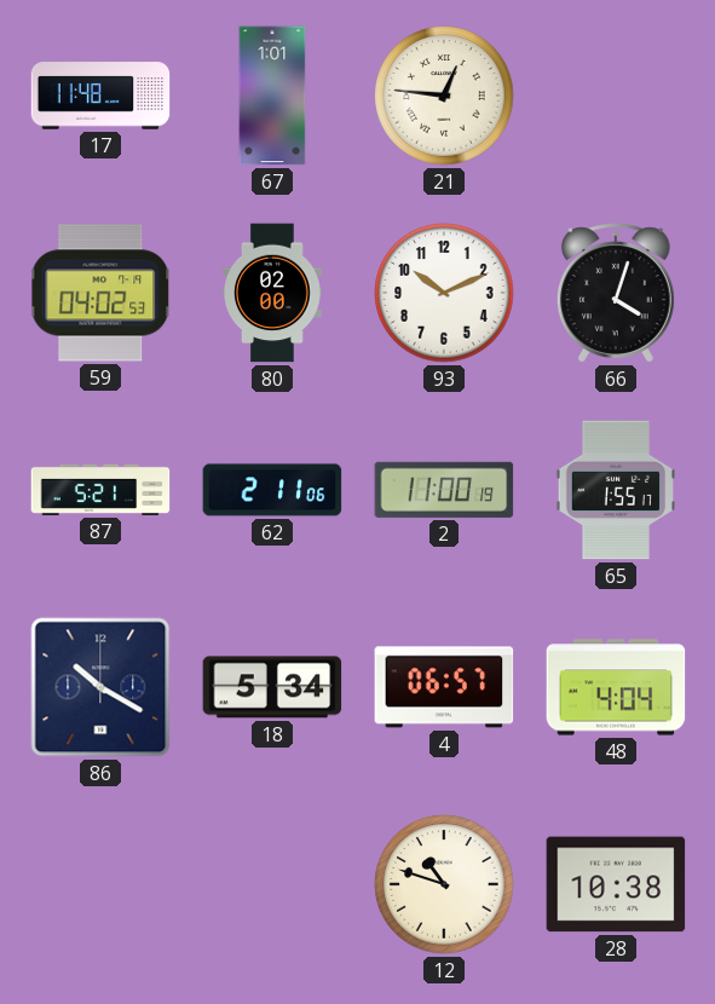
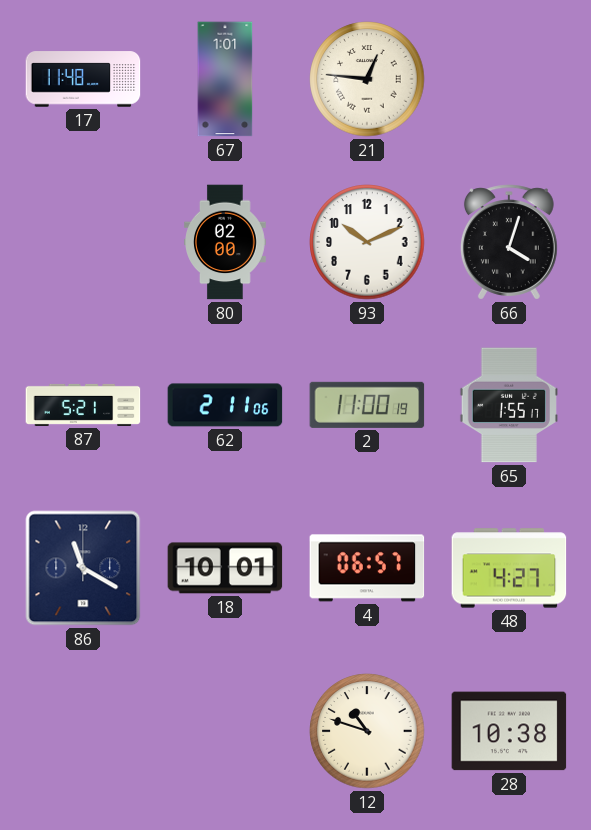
59: 04:02 -> none (102, 293)
86: 10:20 -> 11:20 (83, 568)
18: 5:34 -> 10:01 (225, 568)
48: 4:04 -> 4:27 (509, 568)
